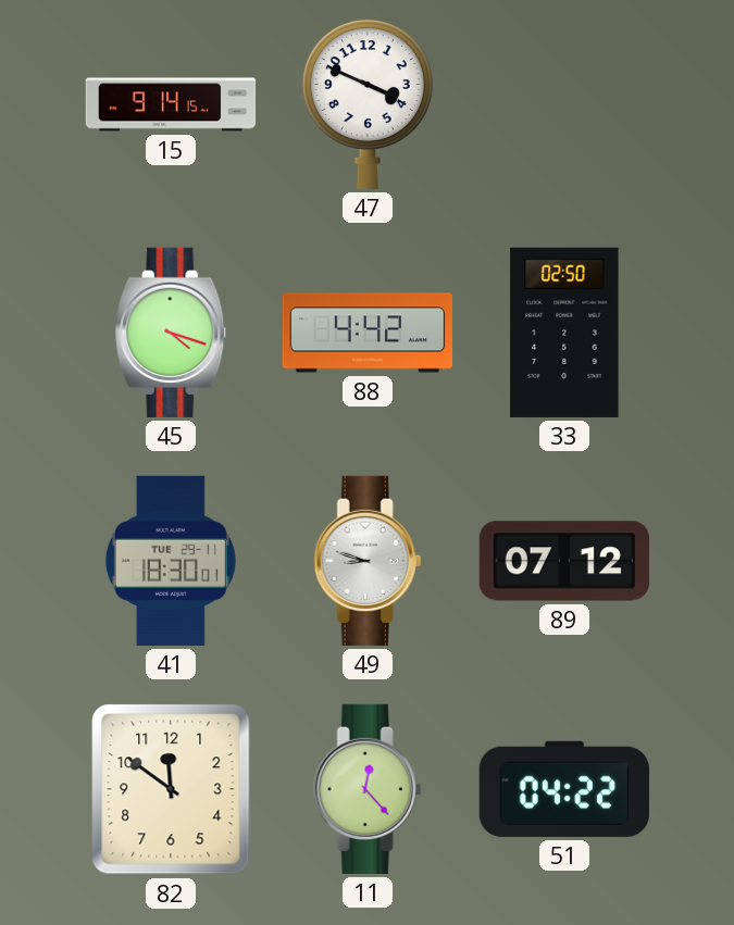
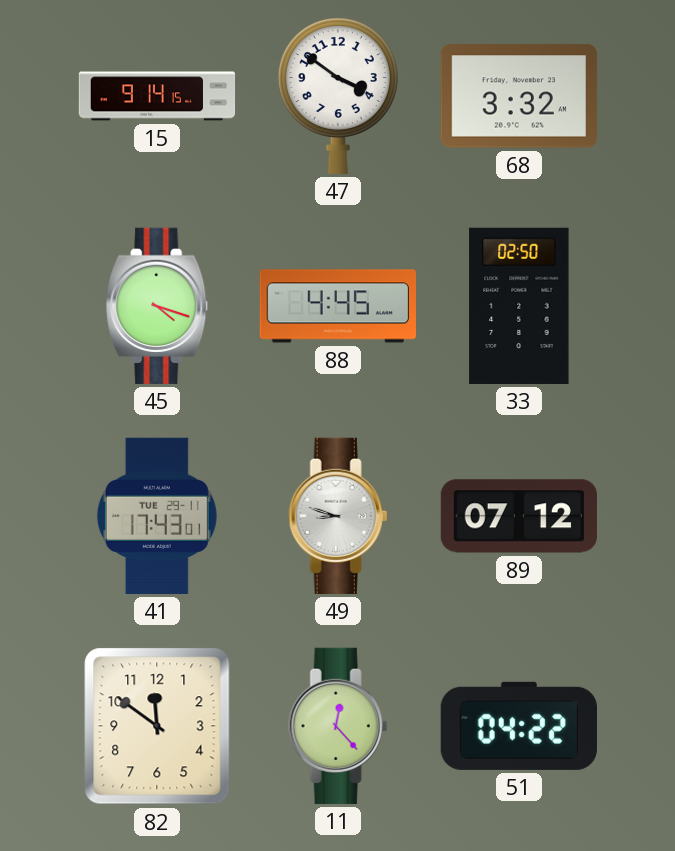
47: 3:49 -> 3:51 (338, 95)
68: none -> 3:32 (519, 96)
88: 4:42 -> 4:45 (337, 306)
41: 18:30 -> 17:43 (157, 516)
